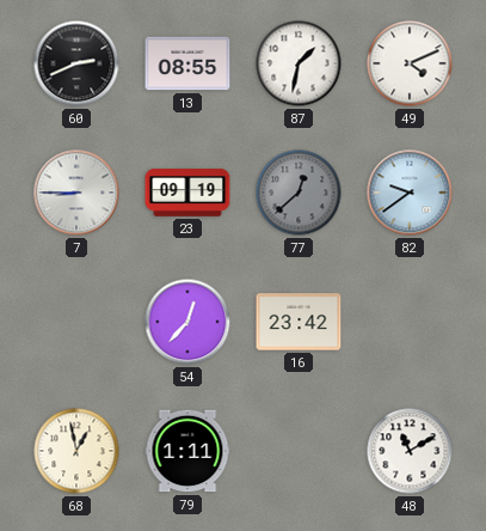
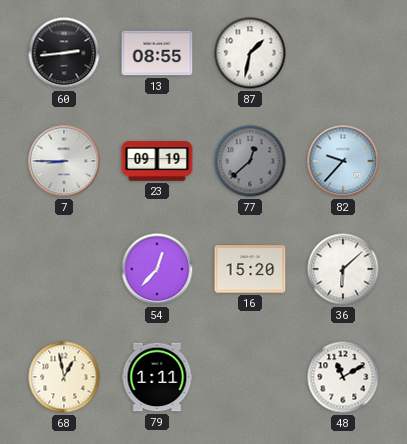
60: 2:41 -> 2:44 (64, 53)
49: 4:11 -> none (410, 63)
82: 9:39 -> 9:37 (343, 161)
16: 23:42 -> 15:20 (250, 269)
36: none -> 6:08 (343, 269)
